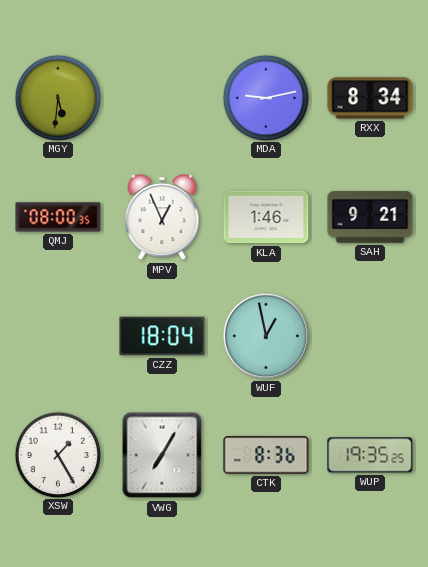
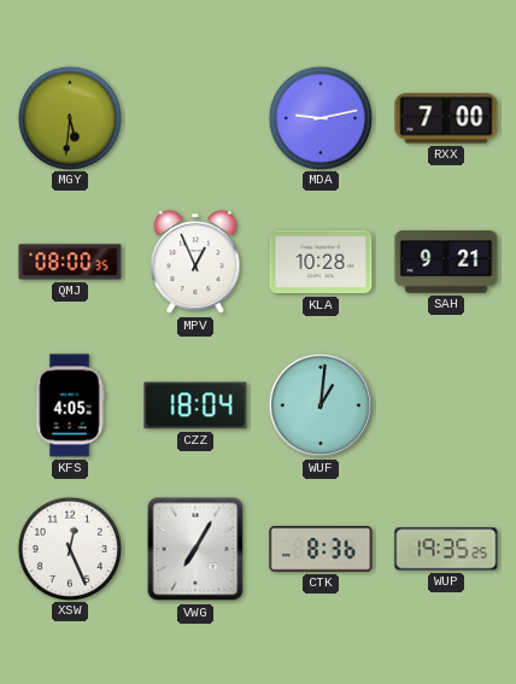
RXX: 8:34 -> 7:00 (446, 118)
KLA: 1:46 -> 10:28 (321, 262)
KFS: none -> 4:05 (70, 405)
WUF: 12:58 -> 1:01 (321, 405)
XSW: 1:25 -> 12:26 (69, 548)
